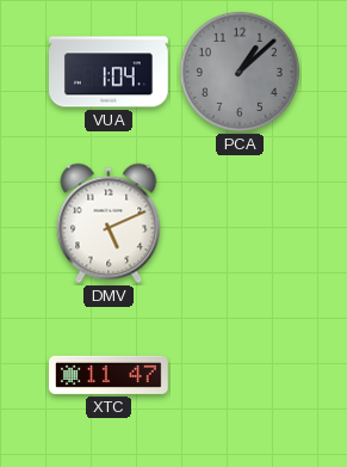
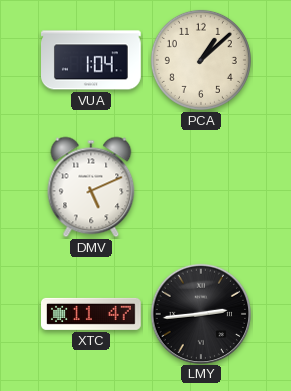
PCA dial: grey -> cream (201, 60)
LMY: none -> 2:44 (200, 313)
